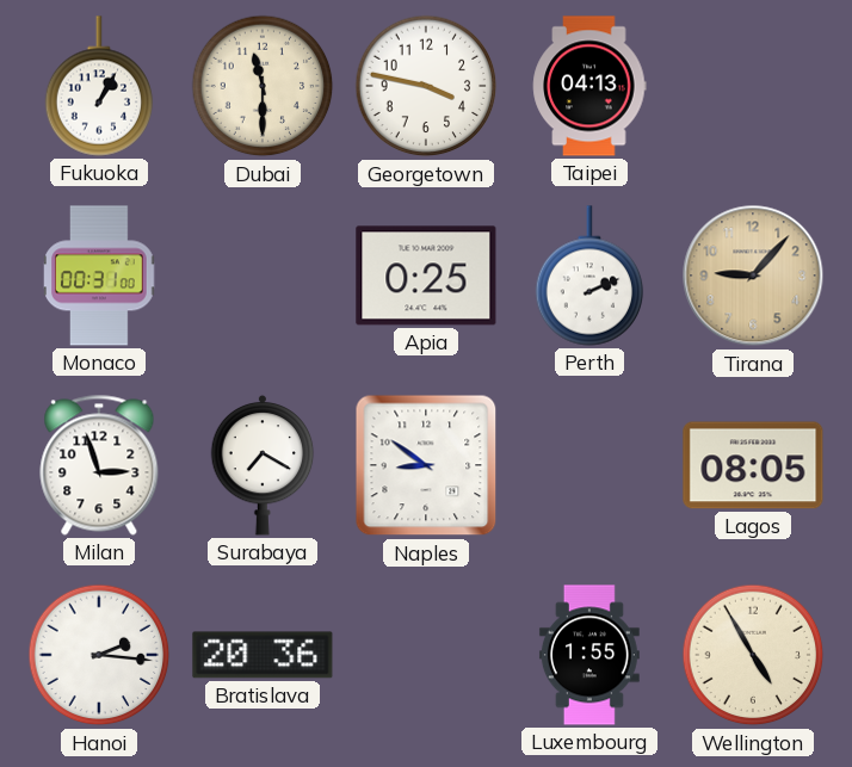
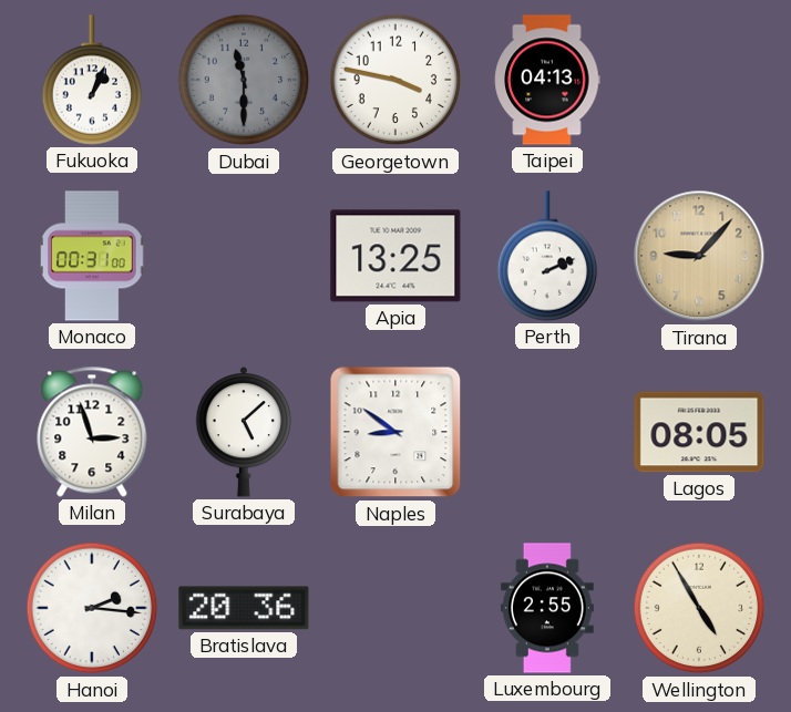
Fukuoka: 1:05 -> 1:04 (92, 80)
Dubai dial: cream -> grey (244, 80)
Apia: 0:25 -> 13:25 (395, 256)
Surabaya: 7:20 -> 5:08 (244, 432)
Luxembourg: 1:55 -> 2:55 (547, 608)
